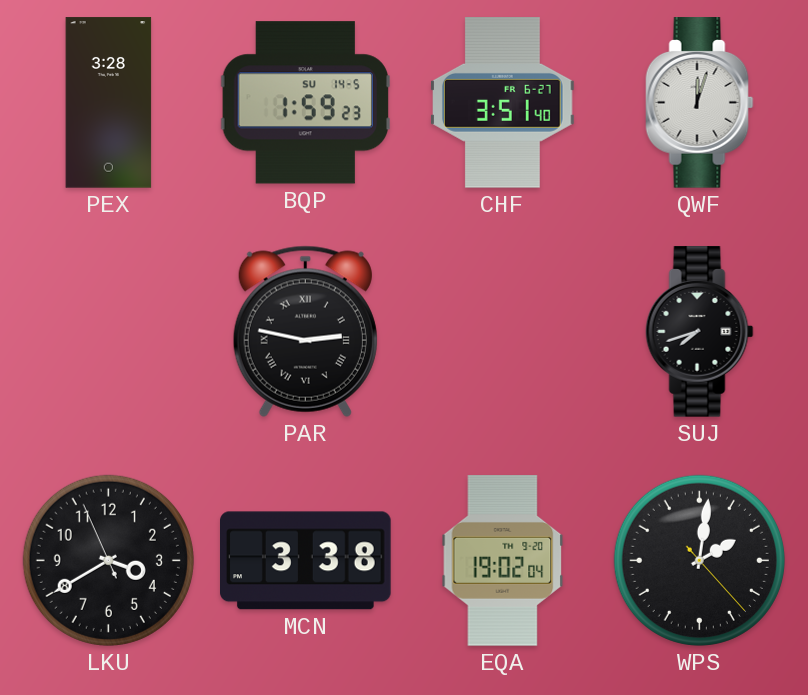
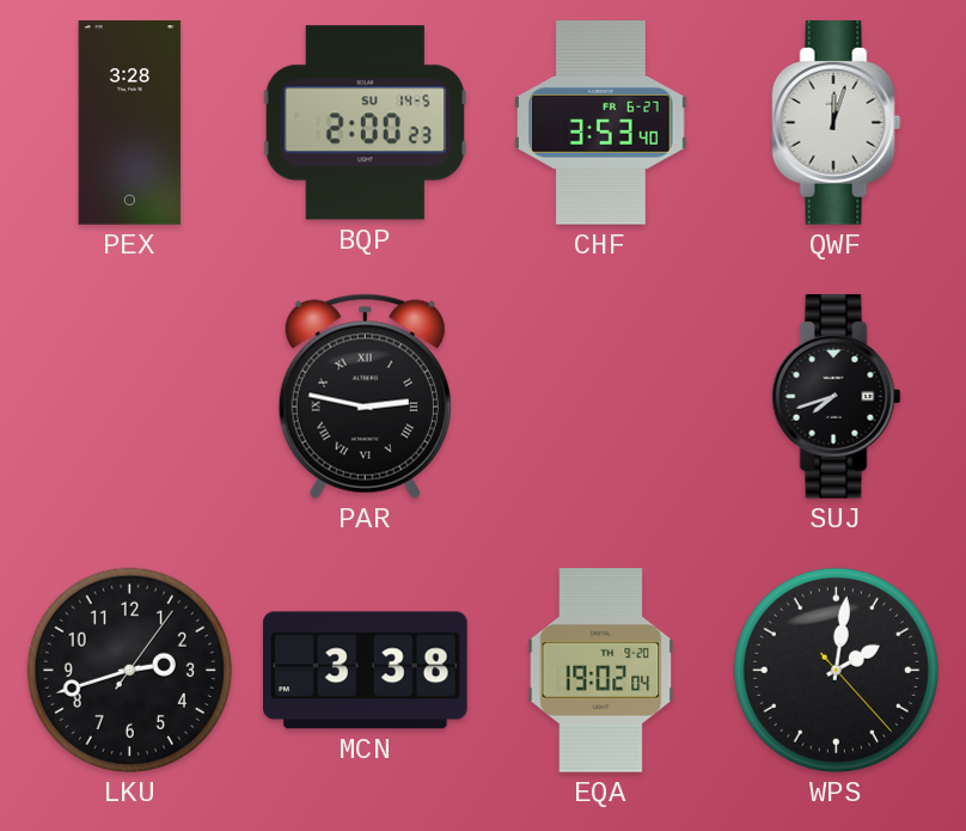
BQP: 1:59 -> 2:00 (365, 123)
CHF: 3:51 -> 3:53 (601, 123)
LKU: 3:39 -> 2:42 (129, 670)
